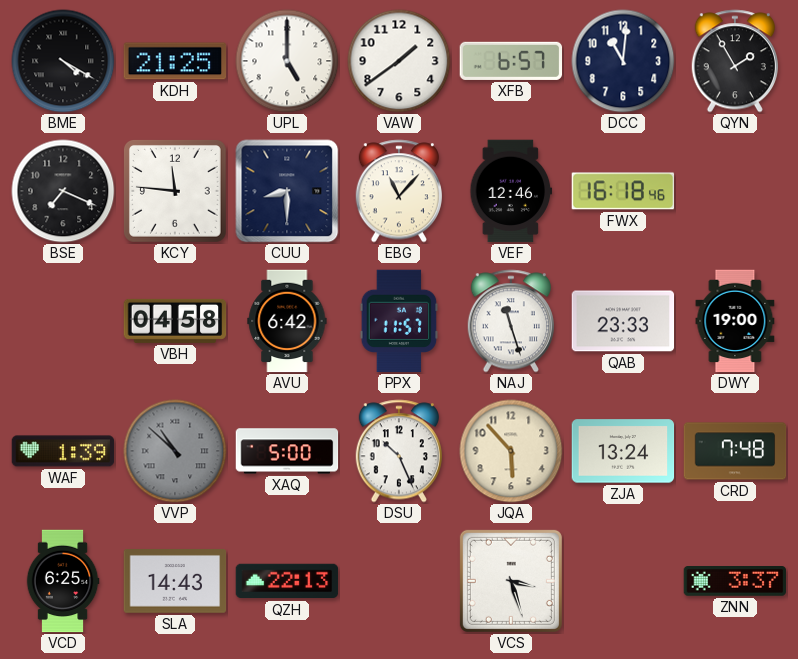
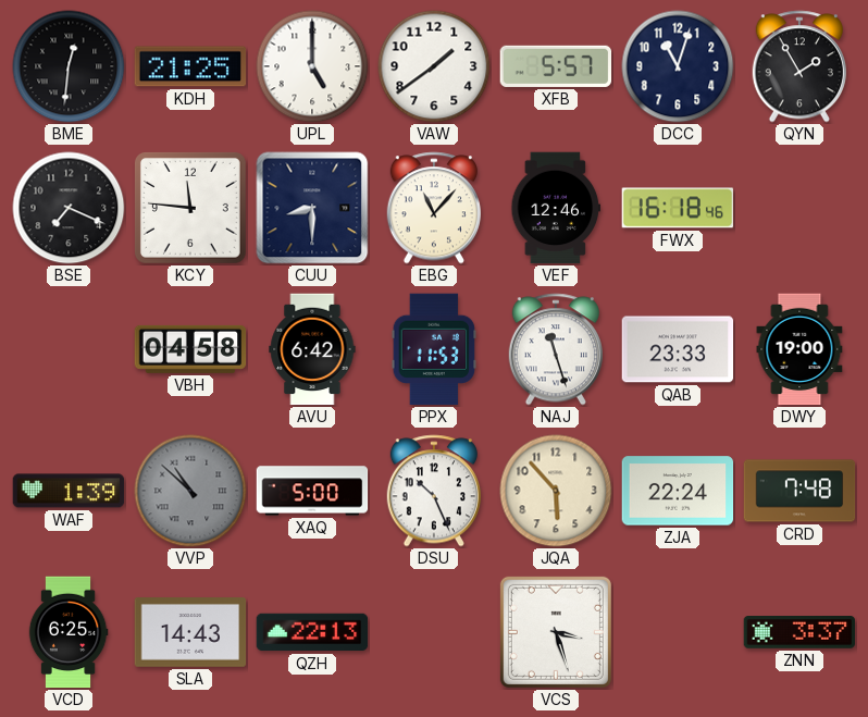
BME: 4:20 -> 12:31 (69, 66)
XFB: 6:57 -> 5:57 (556, 66)
DCC: 11:01 -> 11:03 (678, 66)
PPX: 11:57 -> 11:53 (434, 349)
ZJA: 13:24 -> 22:24 (678, 491)
